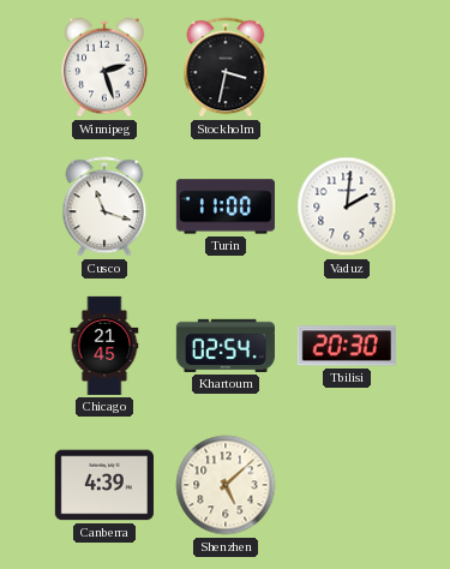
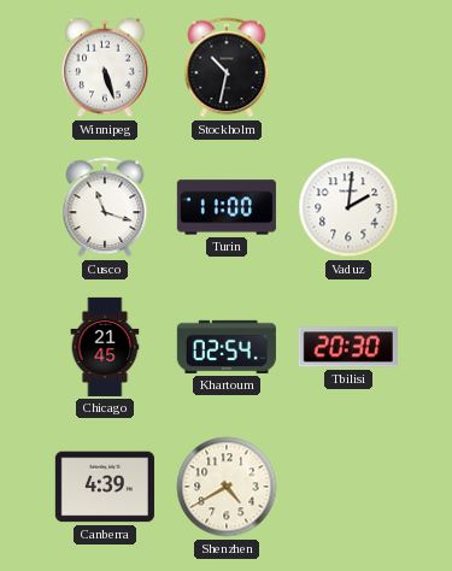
Winnipeg: 2:27 -> 5:27 (105, 67)
Stockholm: 3:32 -> 10:32 (227, 67)
Shenzhen: 5:08 -> 4:40 (227, 487)
